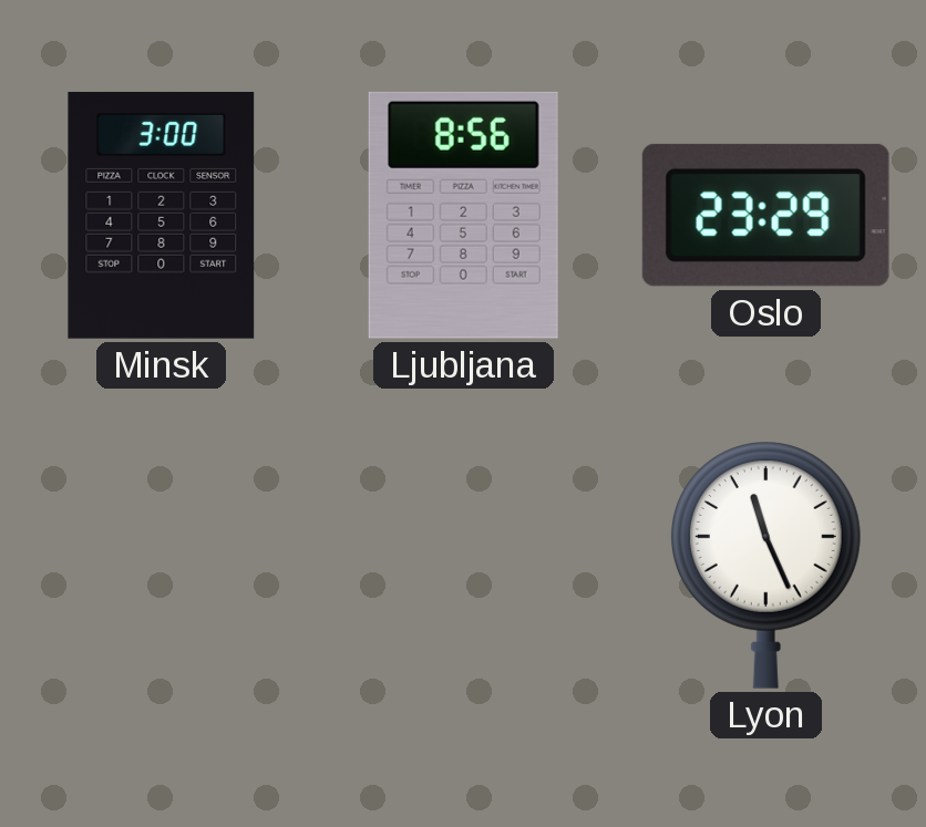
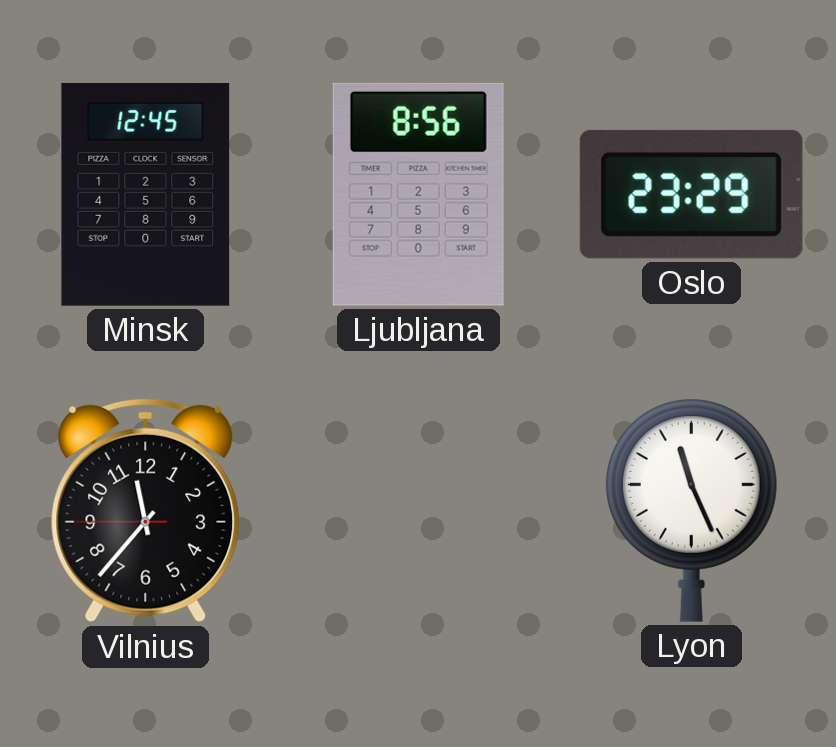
Minsk: 3:00 -> 12:45 (146, 194)
Vilnius: none -> 11:36 (146, 511)
